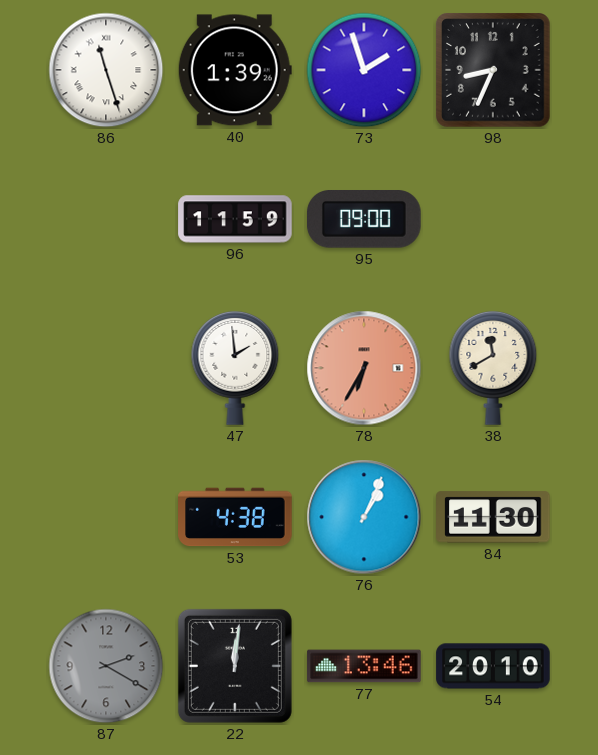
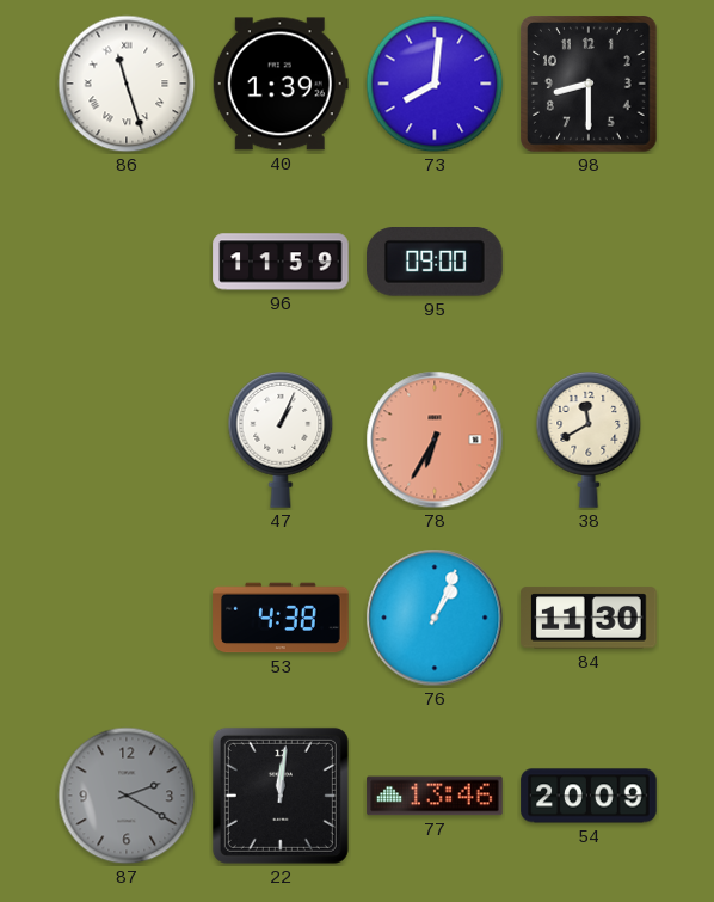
73: 1:57 -> 8:01 (435, 84)
98: 8:34 -> 8:30 (589, 84)
47: 1:59 -> 1:04 (281, 440)
54: 20:10 -> 20:09 (589, 796)
